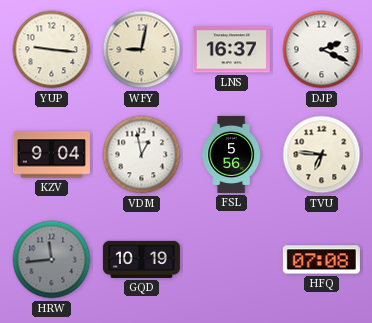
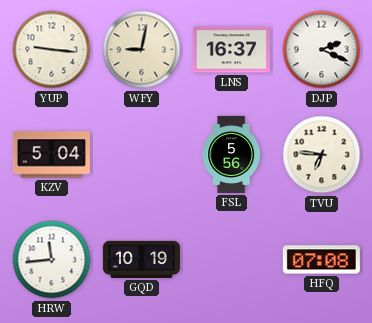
KZV: 9:04 -> 5:04 (51, 155)
VDM: 12:58 -> none (142, 155)
HRW dial: grey -> white (52, 260)
